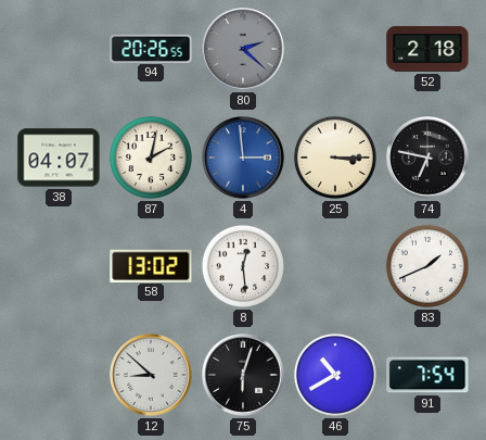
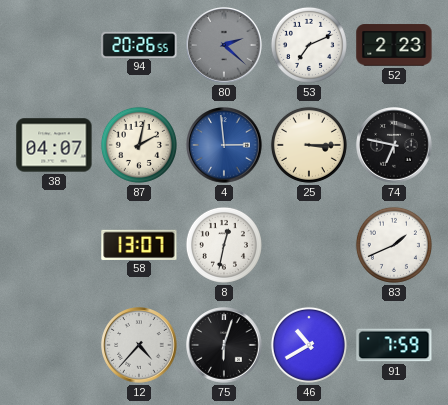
53: none -> 7:11 (309, 45)
52: 2:18 -> 2:23 (394, 45)
58: 13:02 -> 13:07 (139, 244)
8: 12:29 -> 12:32 (224, 245)
12: 8:52 -> 4:37 (139, 345)
91: 7:54 -> 7:59 (394, 345)
